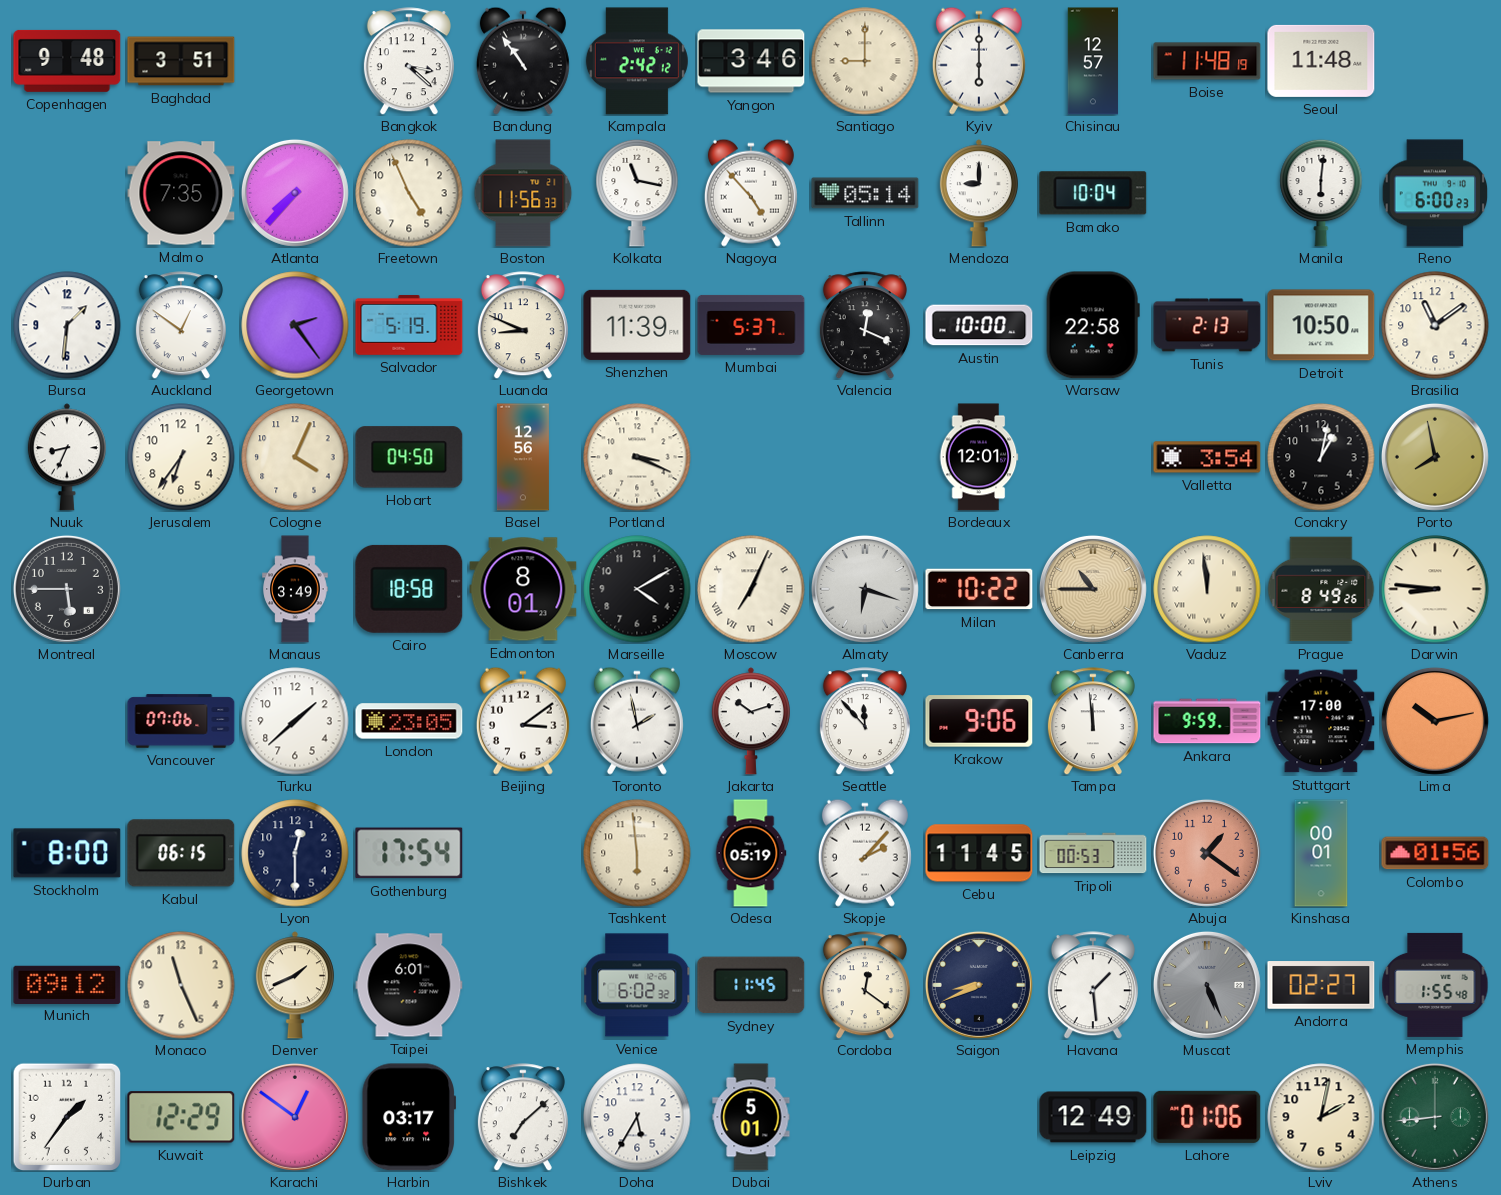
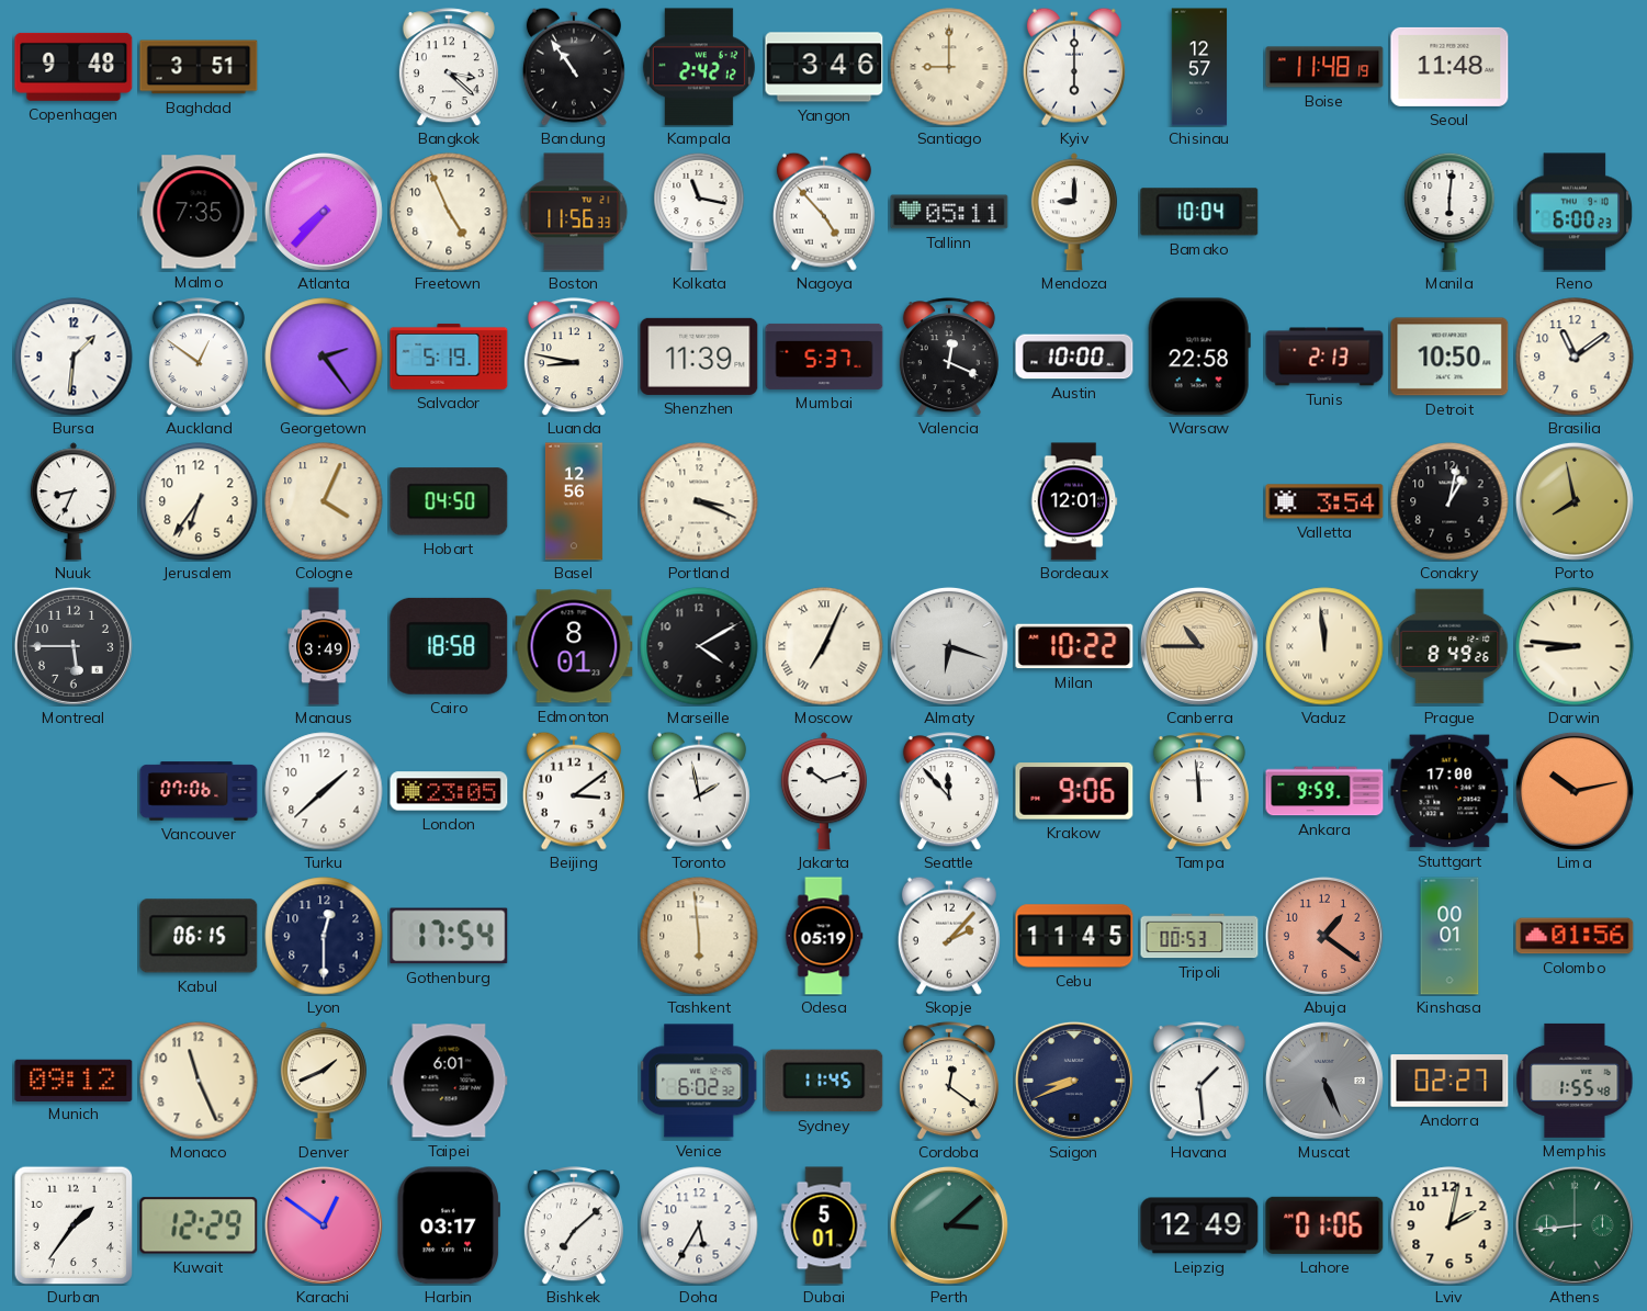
Tallinn: 05:14 -> 05:11 (949, 212)
Luanda: 8:49 -> 8:47 (574, 357)
Stockholm: 8:00 -> none (67, 853)
Perth: none -> 3:08 (949, 1225)
